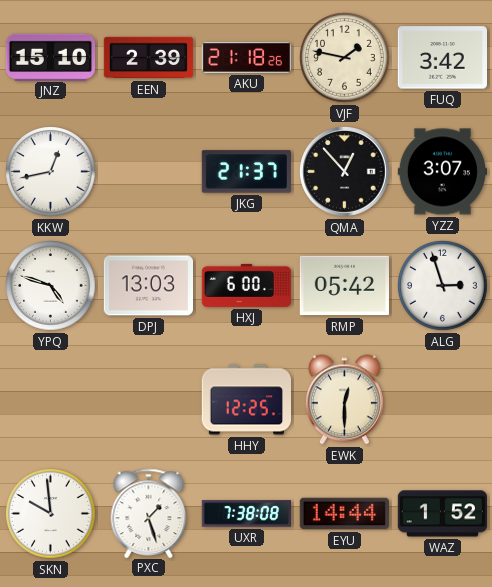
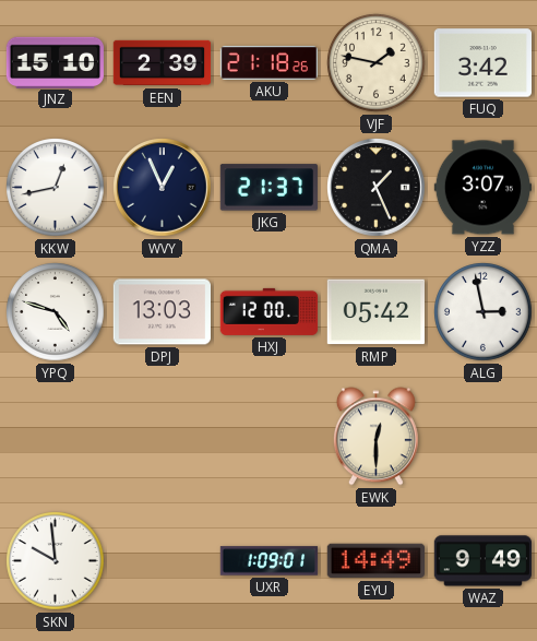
WVY: none -> 12:56 (163, 188)
QMA: 12:53 -> 1:26 (377, 188)
HXJ: 6:00 -> 12:00 (270, 311)
ALG: 2:57 -> 2:58 (484, 312)
HHY: 12:25 -> none (246, 400)
PXC: 1:27 -> none (149, 513)
UXR: 7:38 -> 1:09 (270, 561)
EYU: 14:44 -> 14:49 (375, 561)
WAZ: 1:52 -> 9:49 (482, 561)
